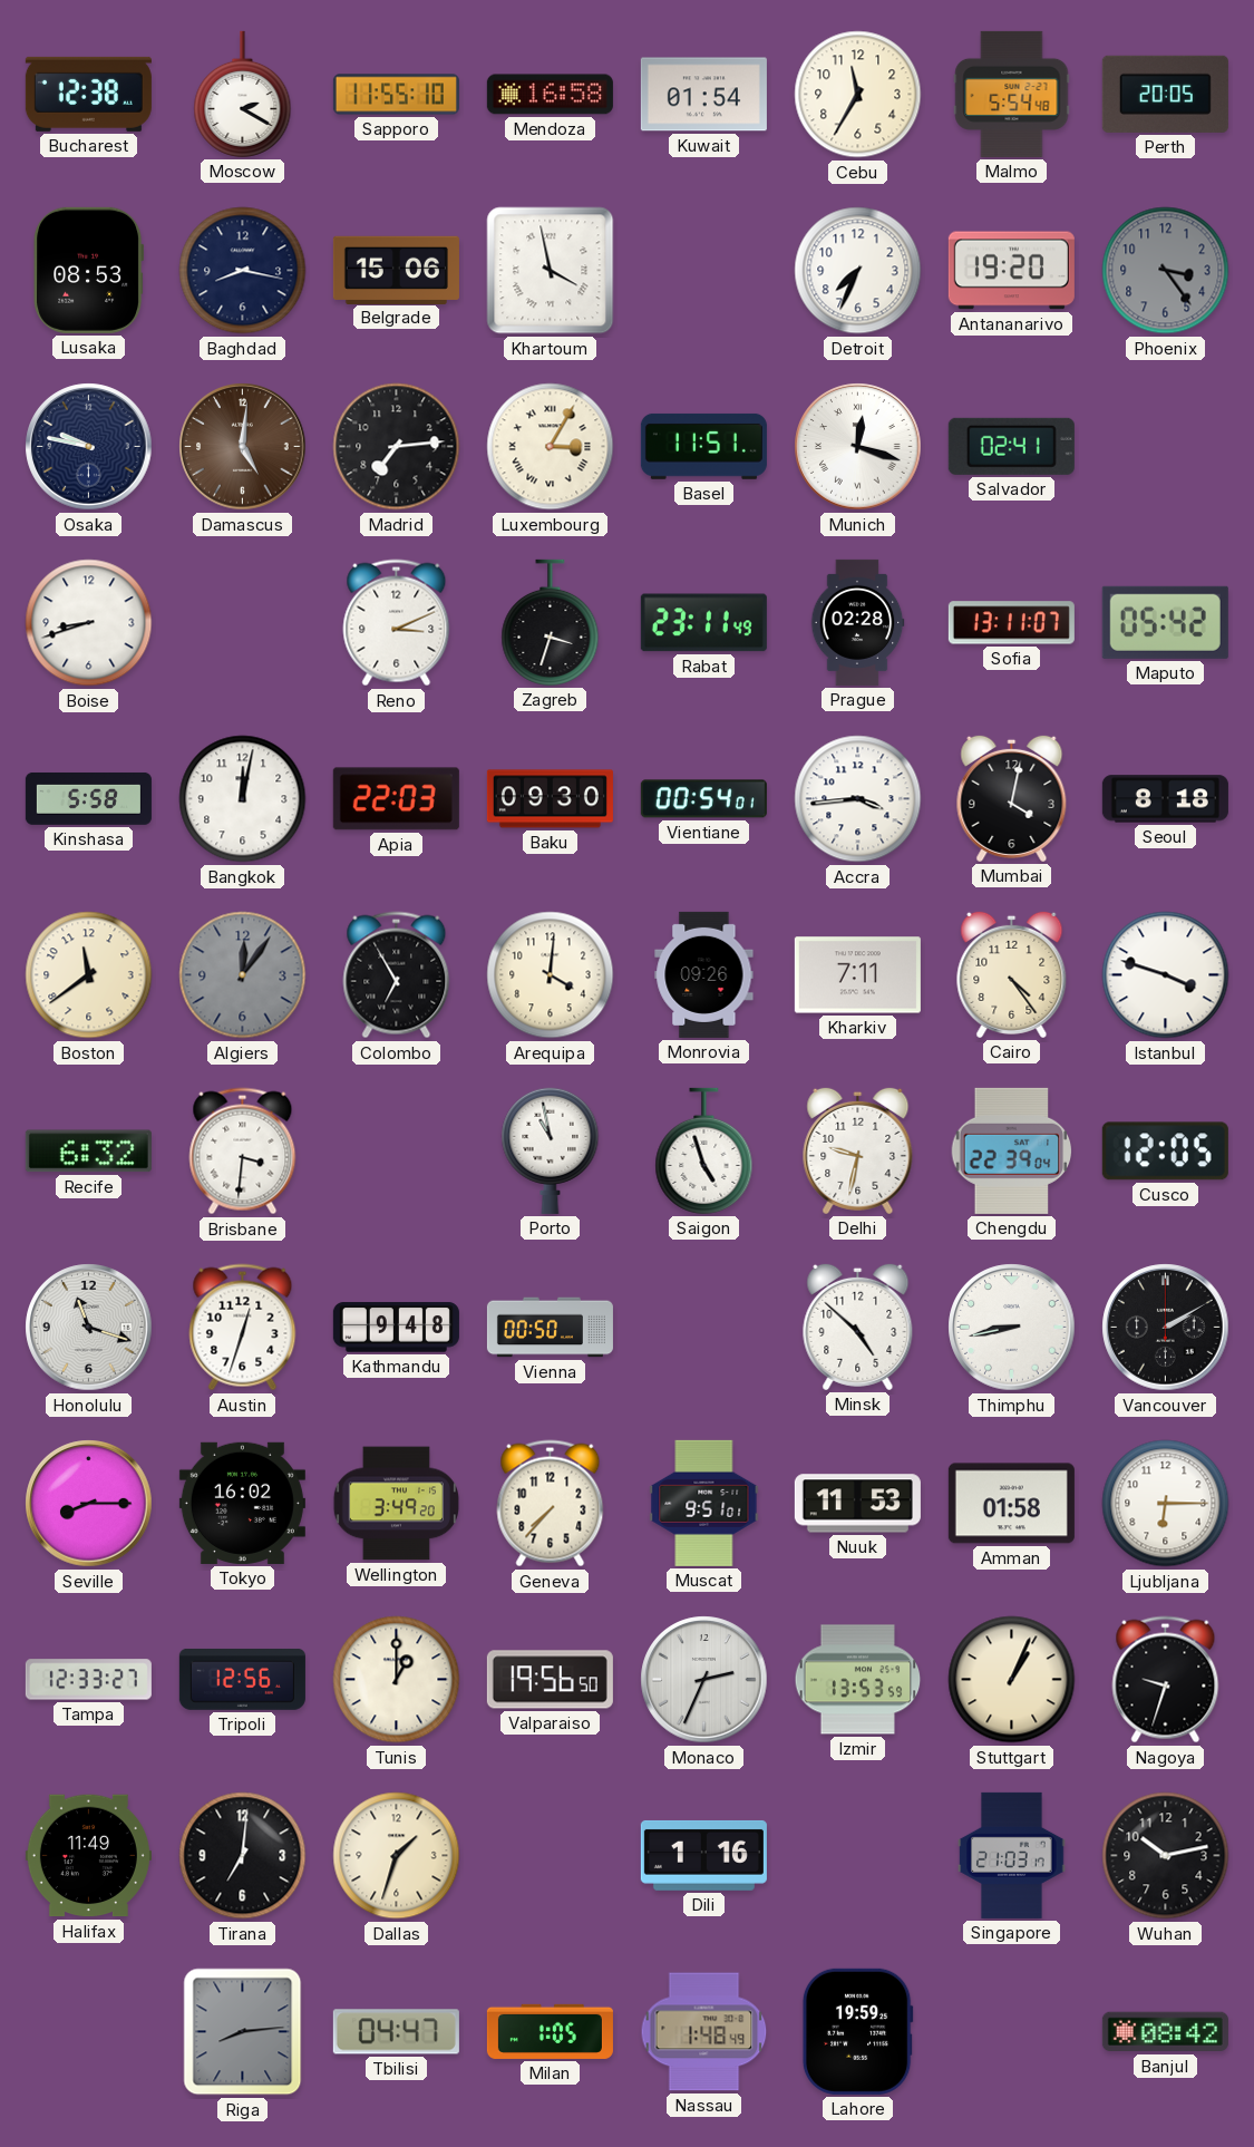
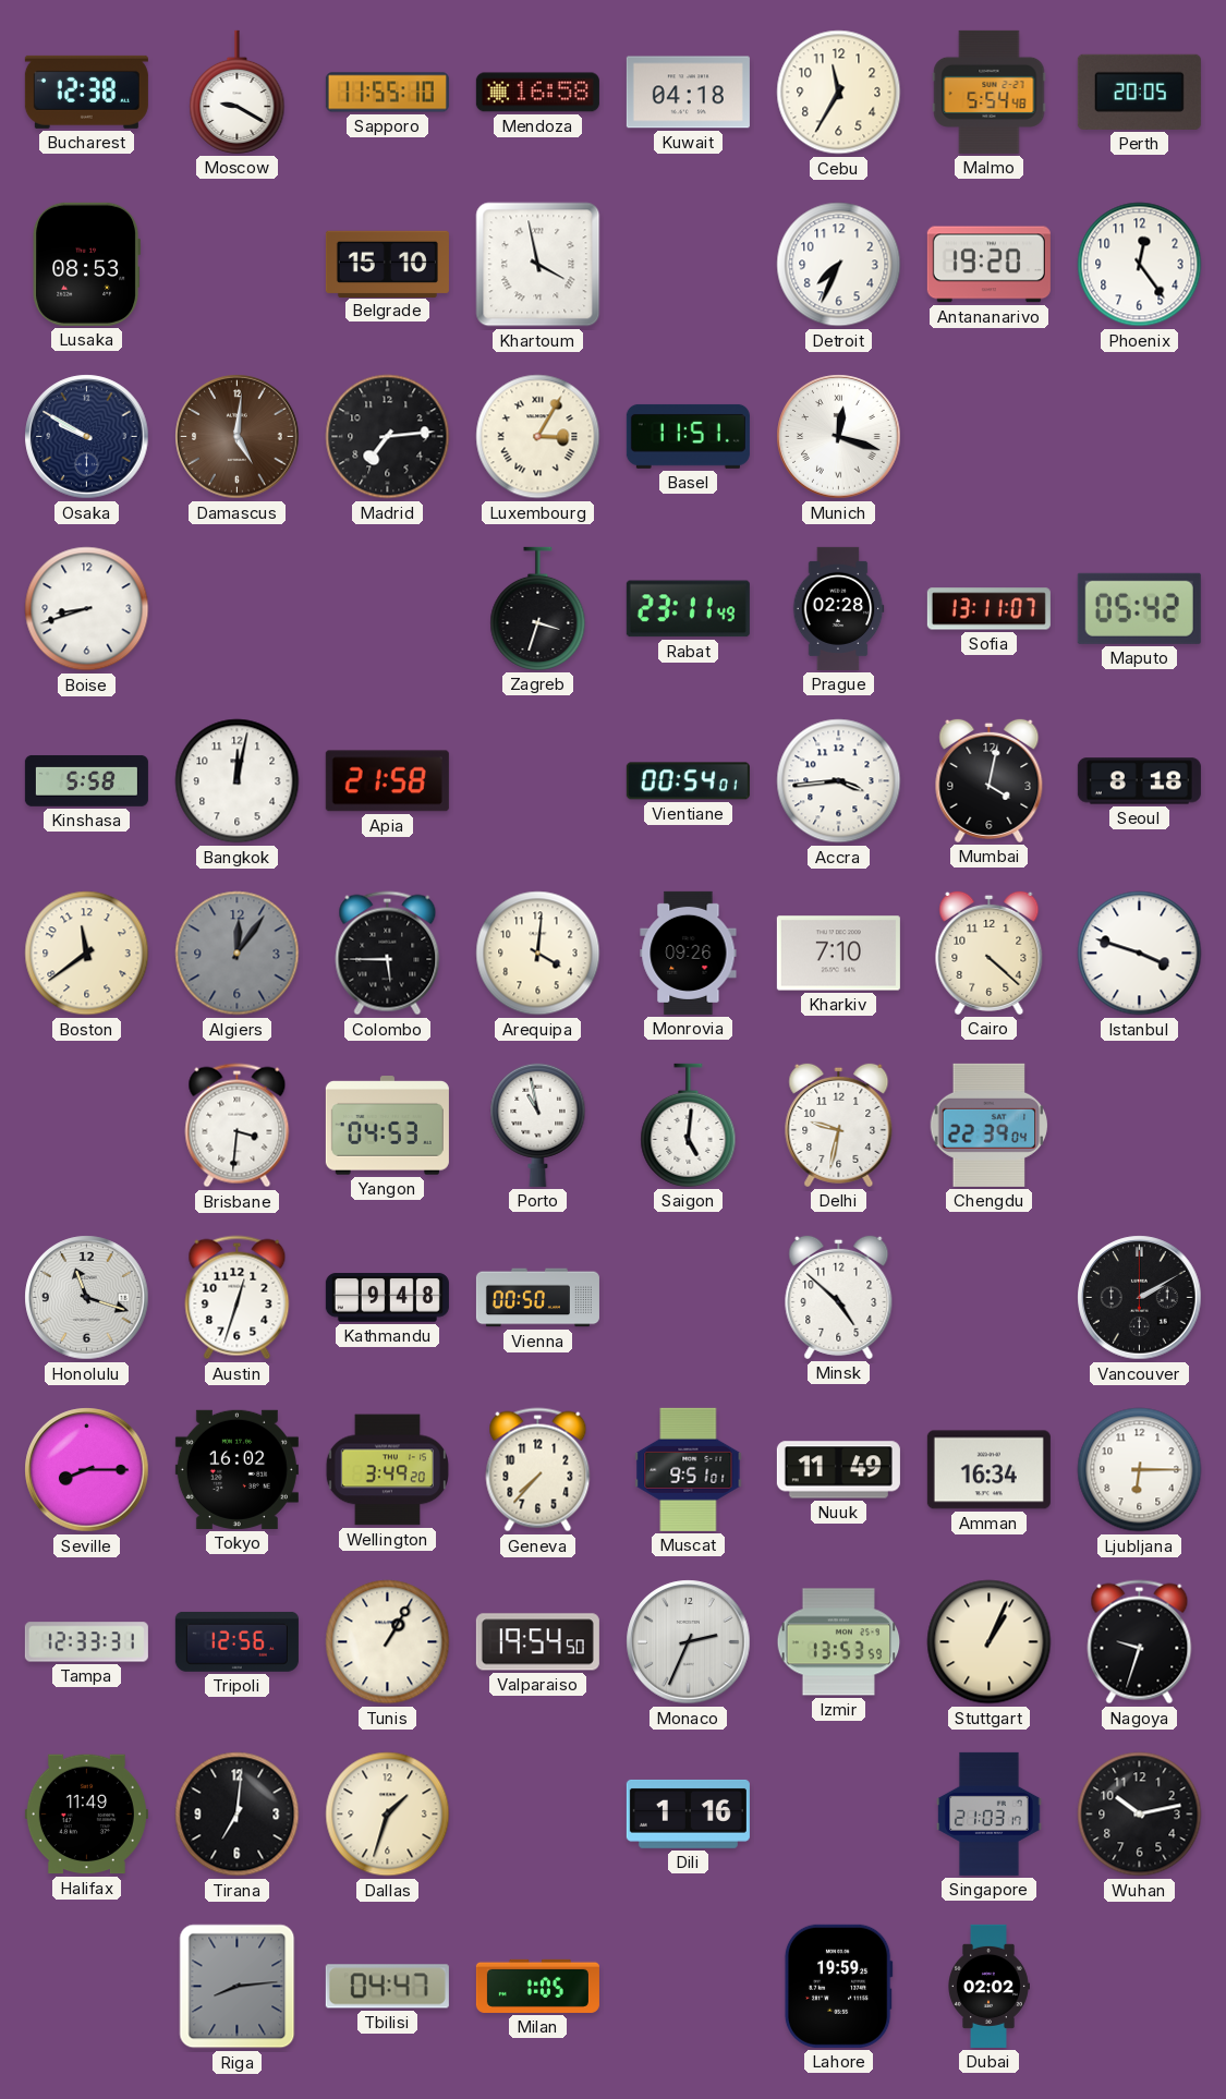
Moscow: 2:20 -> 9:20 (238, 92)
Kuwait: 01:54 -> 04:18 (688, 93)
Baghdad: 8:17 -> none (243, 271)
Belgrade: 15:06 -> 15:10 (387, 264)
Phoenix: 3:24 -> 12:24 (1140, 265)
Phoenix dial: grey -> white (1140, 265)
Osaka: 9:47 -> 9:50 (87, 437)
Salvador: 02:41 -> none (1011, 446)
Reno: 3:11 -> none (397, 623)
Apia: 22:03 -> 21:58 (387, 781)
Baku: 09:30 -> none (550, 799)
Colombo: 6:55 -> 5:45 (388, 954)
Kharkiv: 7:11 -> 7:10 (838, 954)
Cairo: 4:24 -> 4:22 (990, 953)
Recife: 6:32 -> none (88, 1152)
Yangon: none -> 04:53 (387, 1126)
Saigon: 4:57 -> 5:01 (689, 1125)
Cusco: 12:05 -> none (1165, 1152)
Thimphu: 8:43 -> none (1012, 1328)
Nuuk: 11:53 -> 11:49 (838, 1470)
Amman: 01:58 -> 16:34 (988, 1470)
Tampa: 12:33:27 -> 12:33:31 (86, 1642)
Tunis: 1:00 -> 1:05 (388, 1642)
Valparaiso: 19:56 -> 19:54 (537, 1642)
Nassau: 1:48 -> none (704, 2032)
Dubai: none -> 02:02 (990, 1986)
Banjul: 08:42 -> none (1165, 2032)
